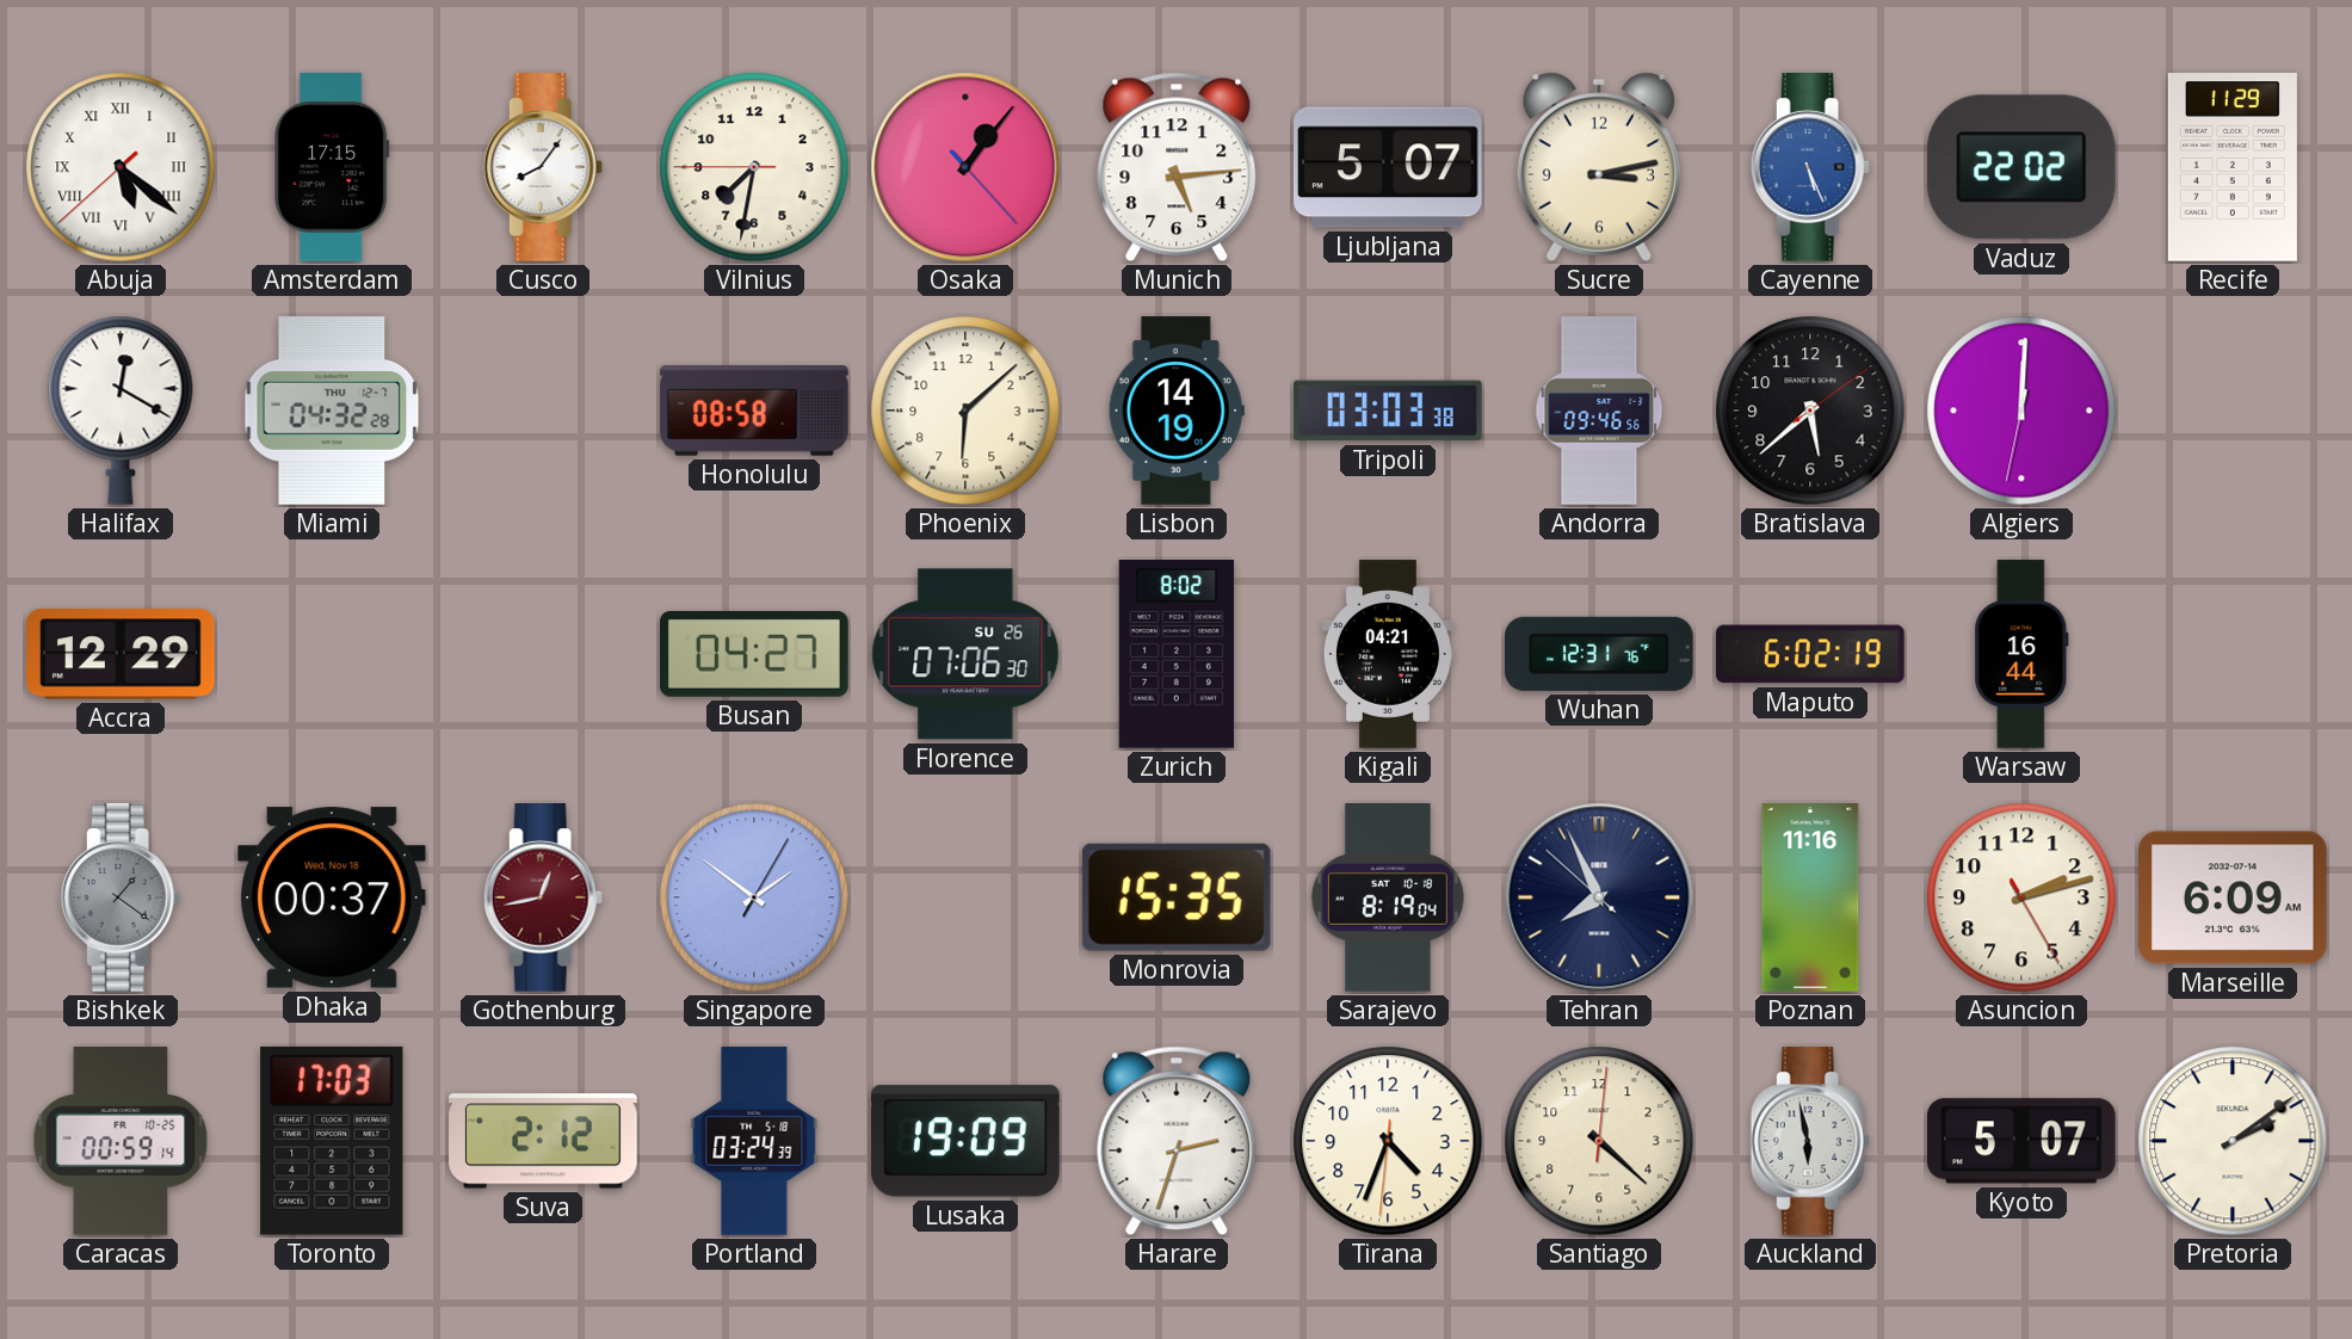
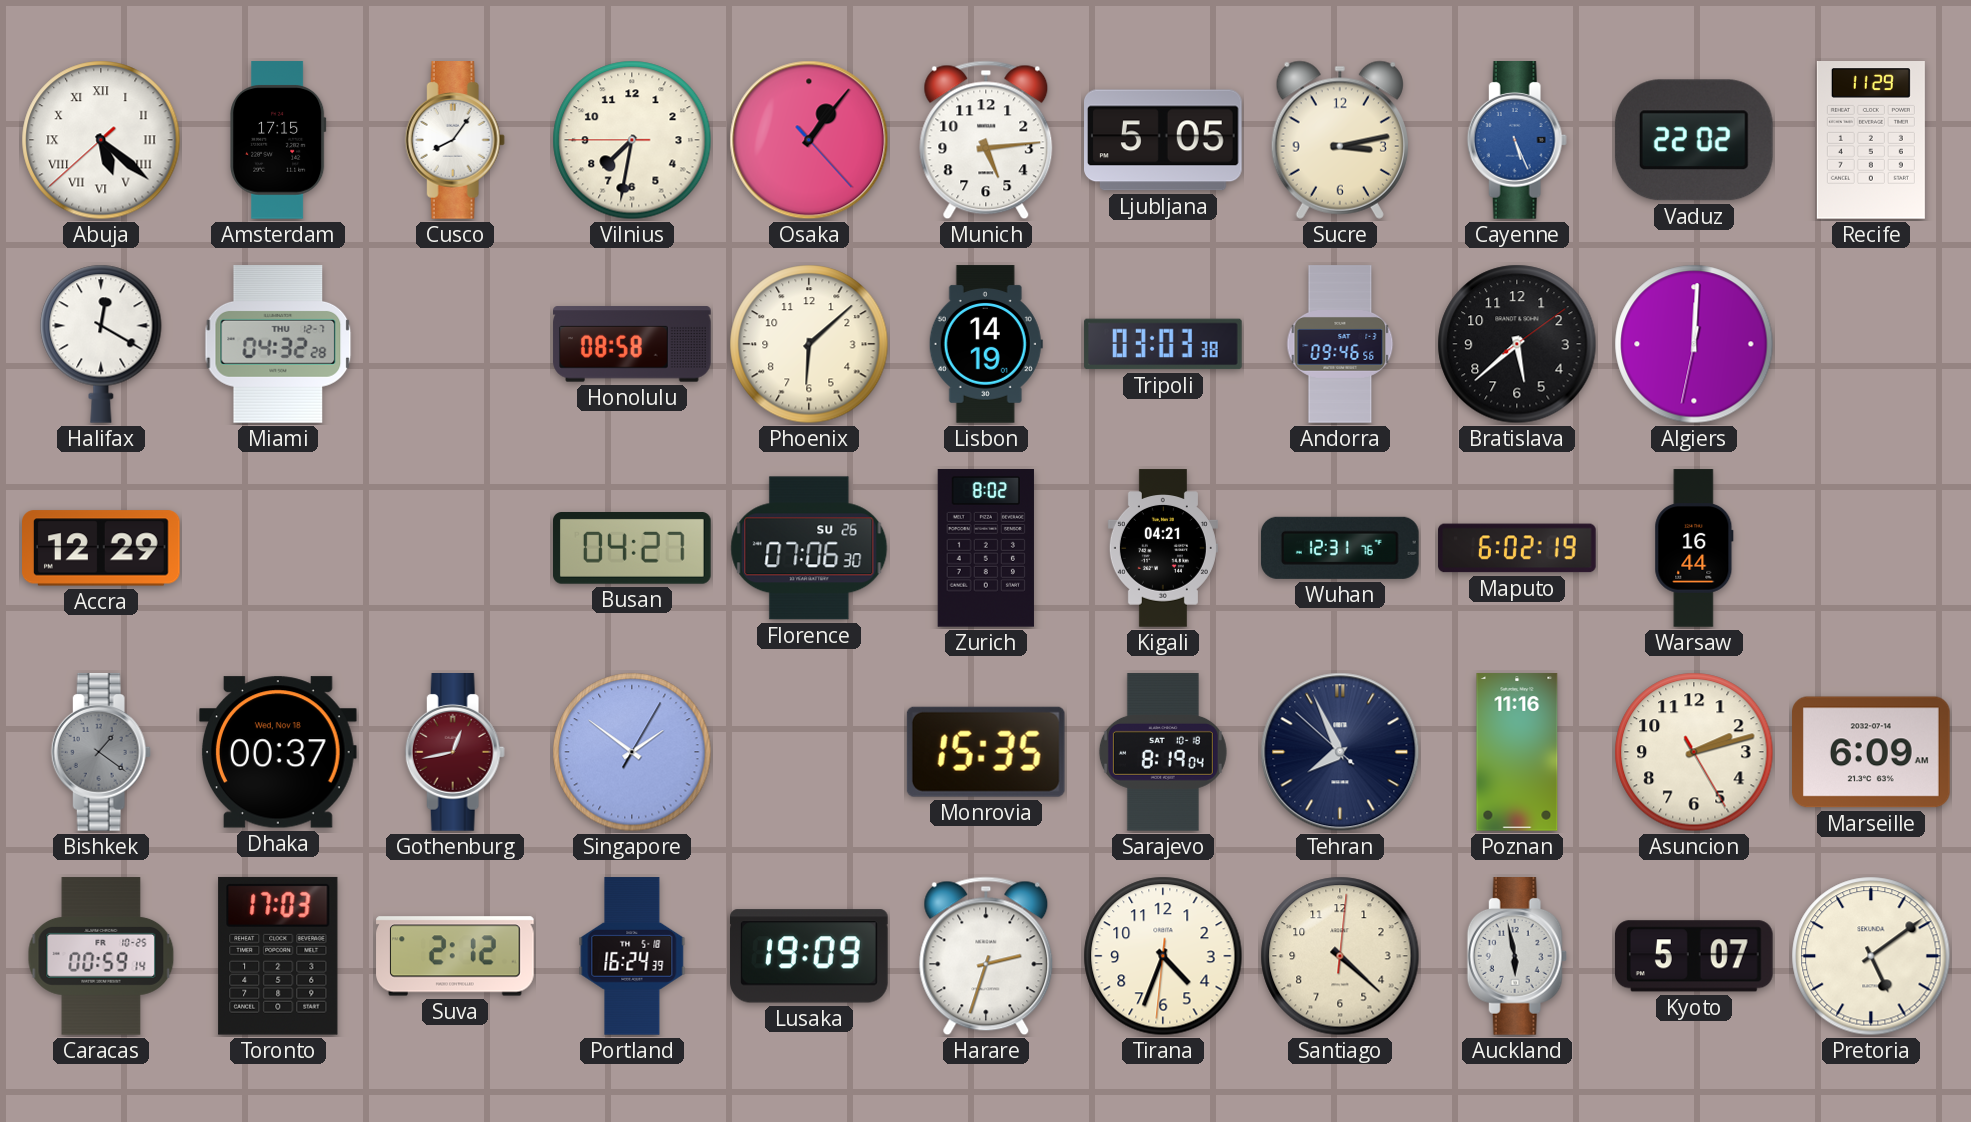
Ljubljana: 5:07 -> 5:05 (1164, 140)
Portland: 03:24 -> 16:24 (632, 956)
Pretoria: 2:09 -> 5:09 (1871, 956)
